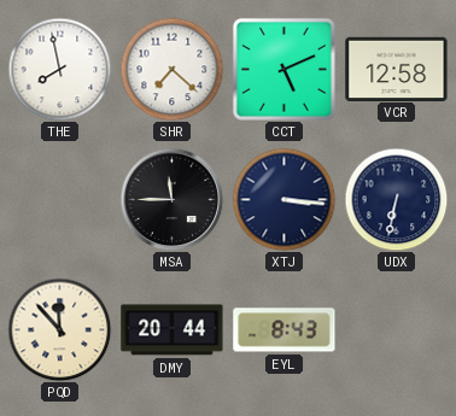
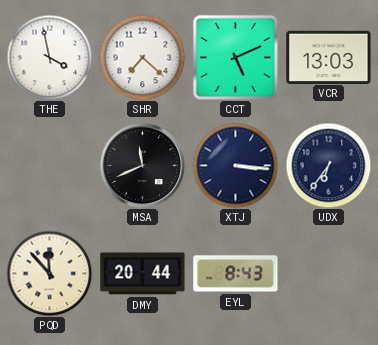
THE: 7:58 -> 3:58 (49, 57)
VCR: 12:58 -> 13:03 (329, 57)
MSA: 11:45 -> 11:41 (142, 165)
UDX: 6:32 -> 6:36 (328, 165)
